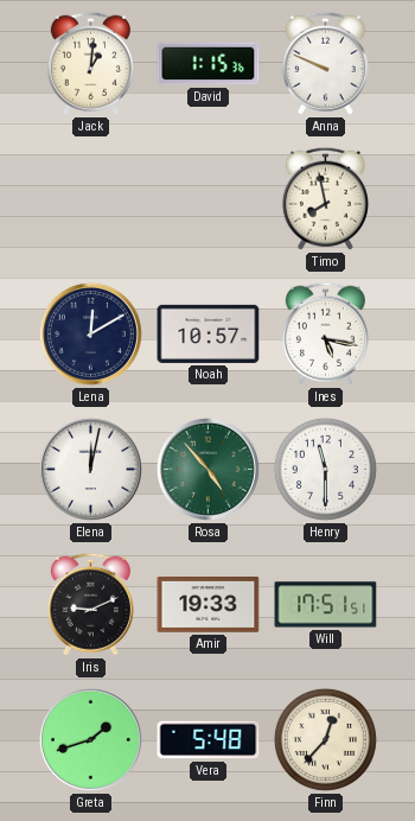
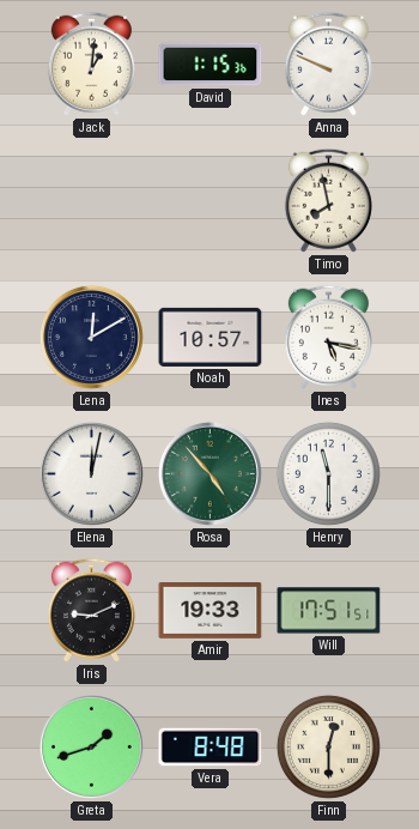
Vera: 5:48 -> 8:48 (211, 748)
Finn: 12:37 -> 12:30 (328, 746)
